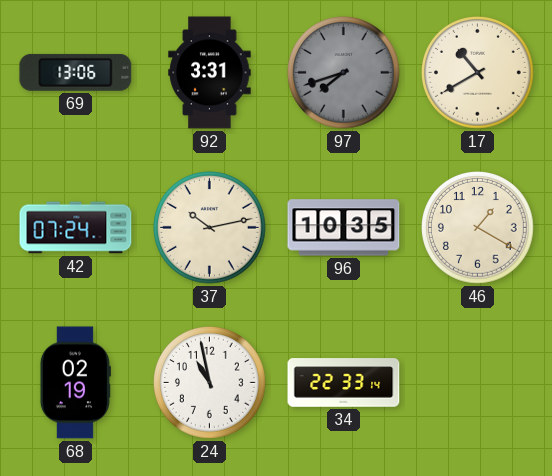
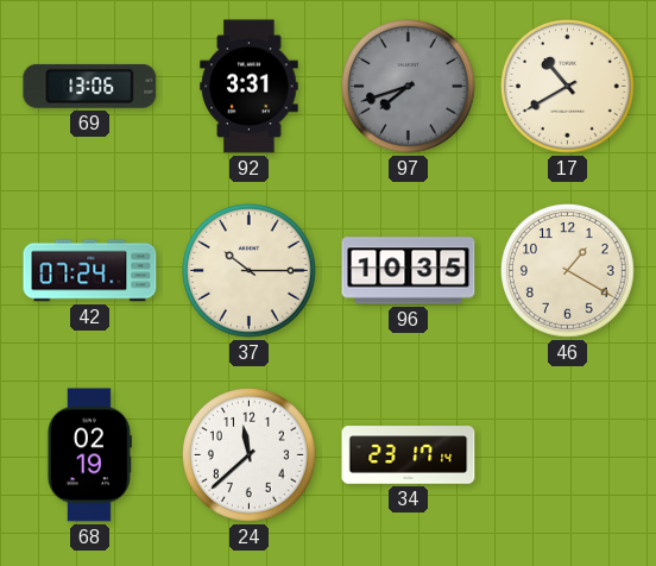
37: 10:13 -> 10:15 (250, 271)
24: 10:58 -> 11:38 (250, 455)
34: 22:33 -> 23:17 (409, 455)
